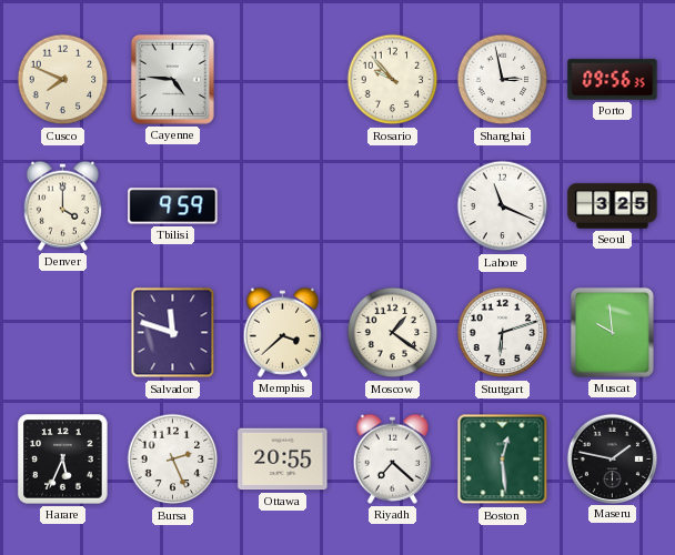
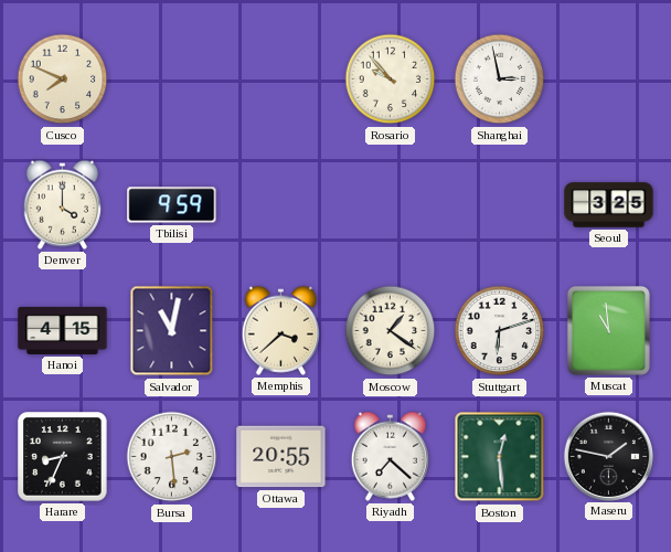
Cayenne: 4:46 -> none (172, 79)
Porto: 09:56 -> none (613, 80)
Lahore: 11:19 -> none (503, 206)
Hanoi: none -> 4:15 (63, 330)
Salvador: 11:48 -> 11:02 (172, 331)
Muscat: 9:59 -> 10:59 (608, 330)
Harare: 5:34 -> 8:34 (63, 457)
Bursa: 2:26 -> 2:29 (172, 457)
